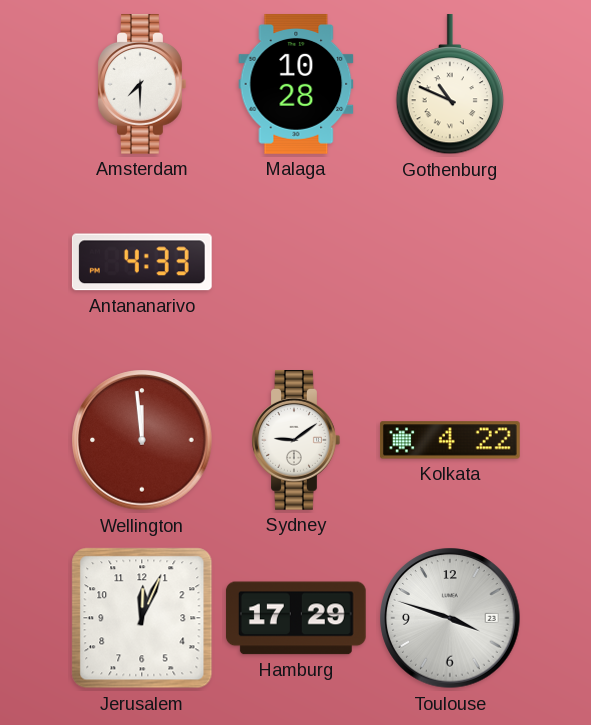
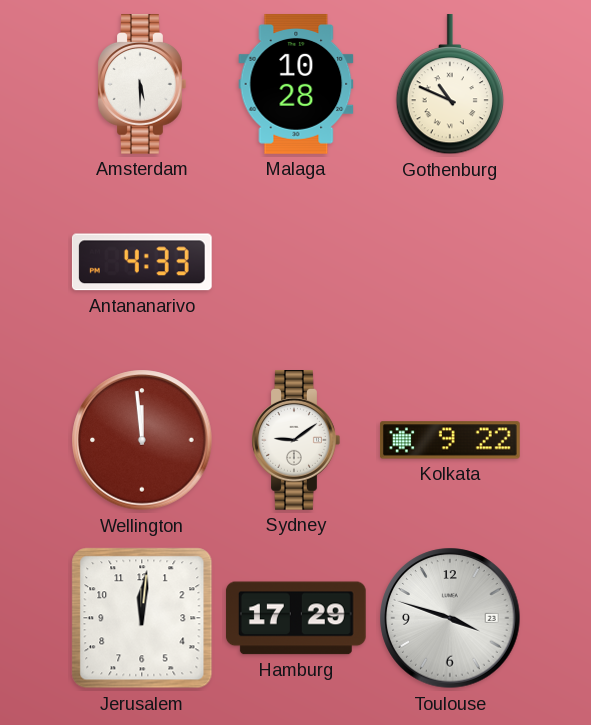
Amsterdam: 7:30 -> 5:30 (142, 85)
Kolkata: 4:22 -> 9:22 (451, 440)
Jerusalem: 12:04 -> 12:01 (142, 618)
